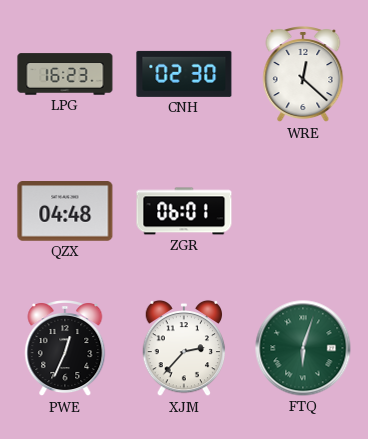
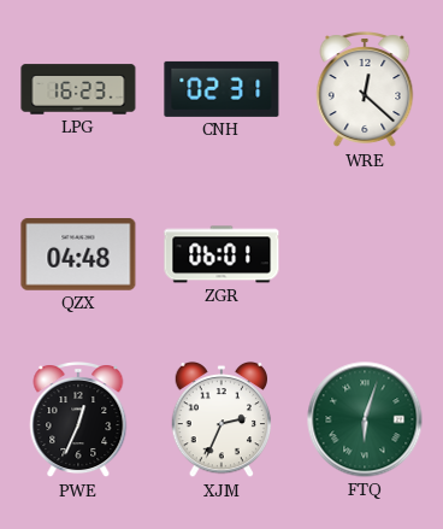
CNH: 02:30 -> 02:31 (221, 89)
XJM: 2:37 -> 2:34 (221, 419)
